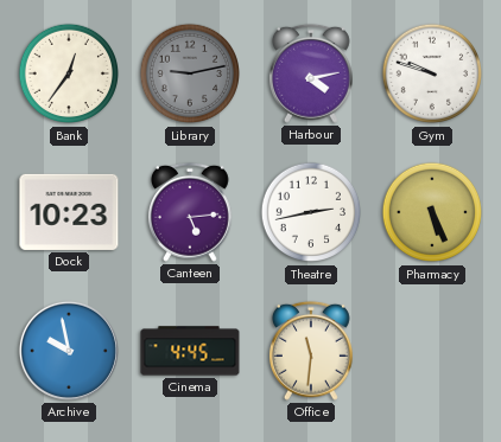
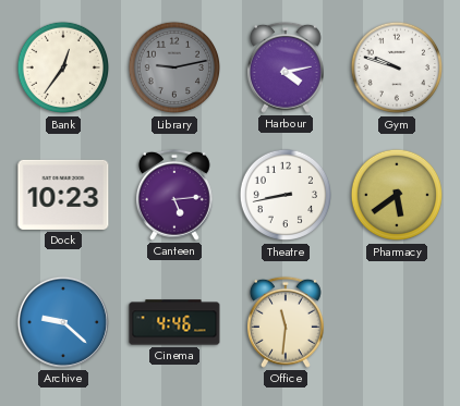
Theatre: 2:43 -> 8:43 (286, 195)
Pharmacy: 5:26 -> 5:39 (397, 195)
Archive: 9:58 -> 9:22 (63, 322)
Cinema: 4:45 -> 4:46 (174, 322)
